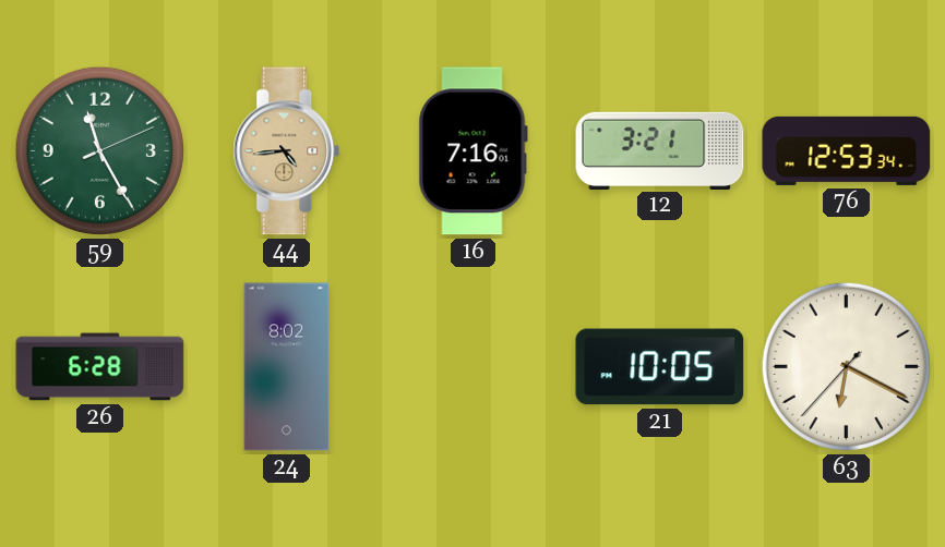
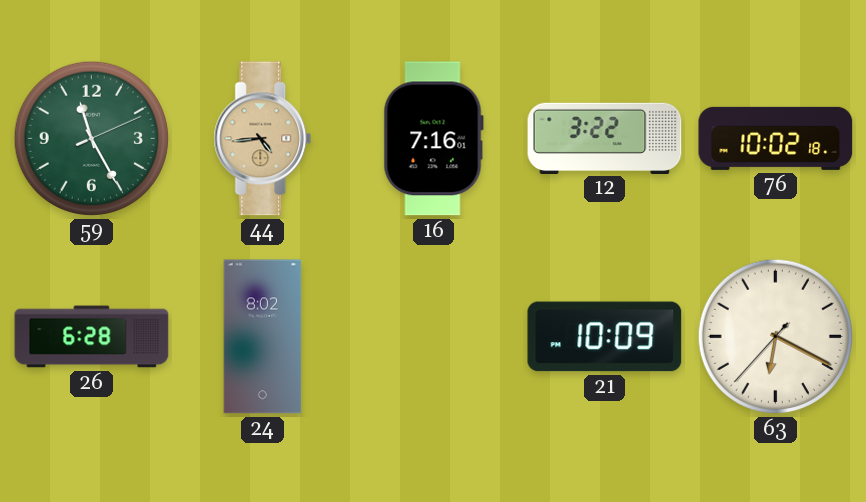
12: 3:21 -> 3:22 (605, 138)
76: 12:53 -> 10:02 (776, 138)
21: 10:05 -> 10:09 (605, 337)
